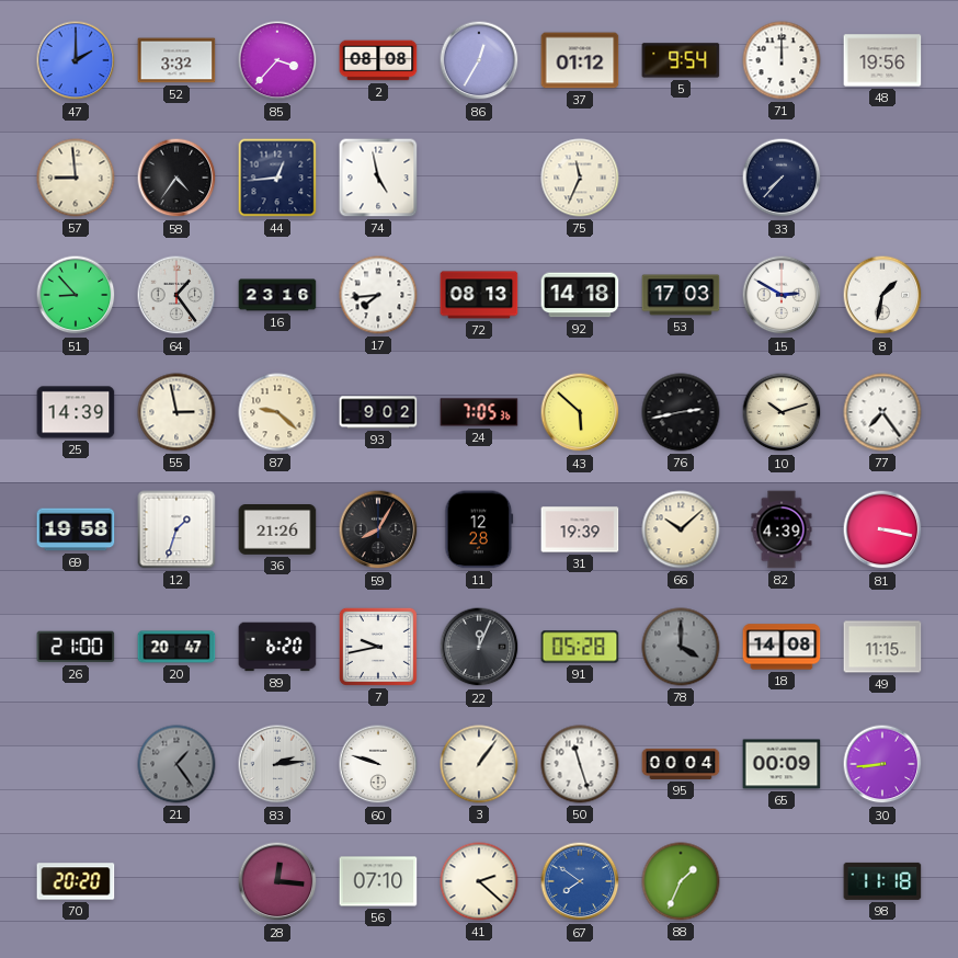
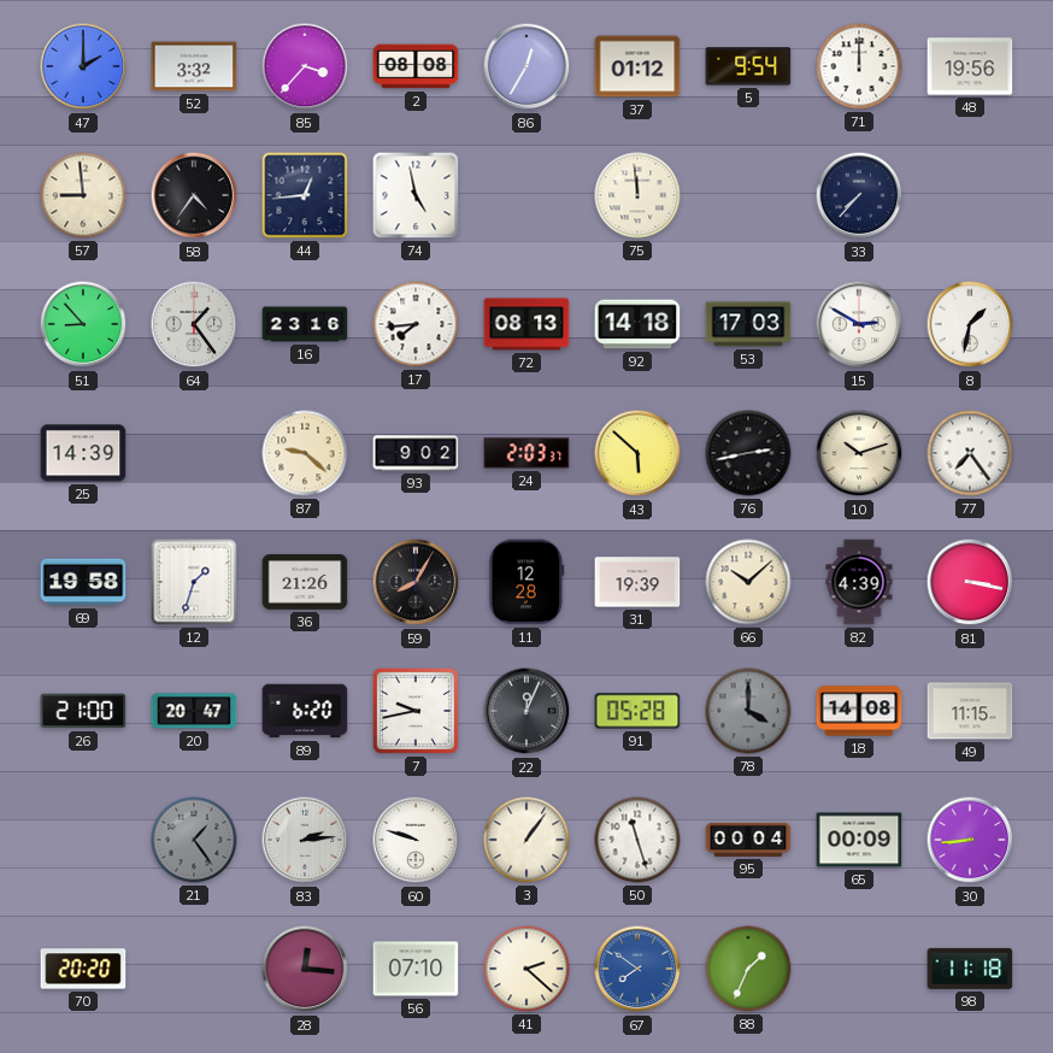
75: 11:34 -> 11:59 (637, 195)
55: 2:58 -> none (176, 412)
24: 7:05 -> 2:03 (526, 453)
